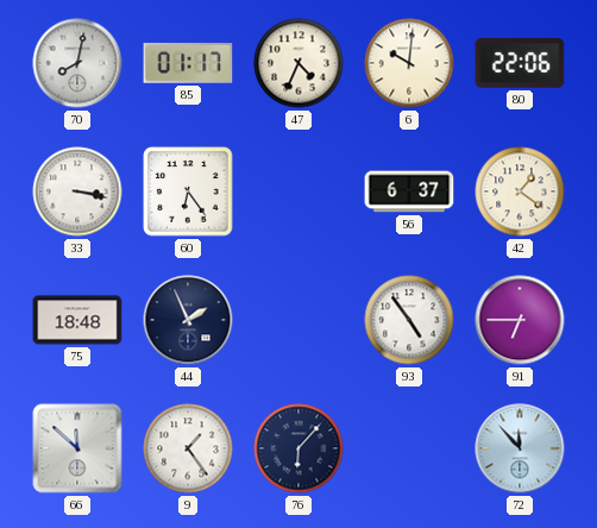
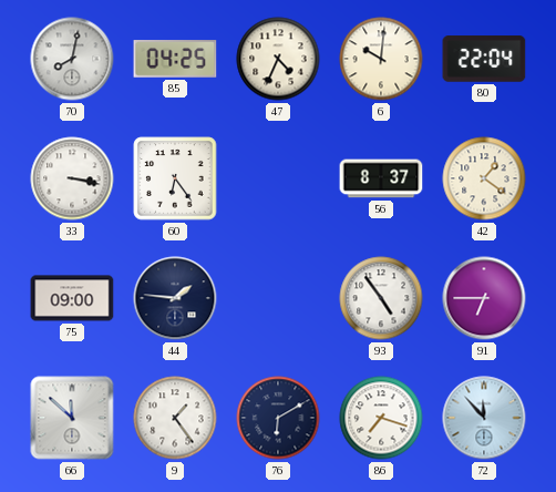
85: 01:17 -> 04:25 (175, 60)
80: 22:06 -> 22:04 (484, 59)
56: 6:37 -> 8:37 (381, 178)
75: 18:48 -> 09:00 (72, 298)
44: 1:56 -> 1:46 (175, 298)
76: 6:07 -> 6:10 (278, 418)
86: none -> 7:18 (381, 418)
